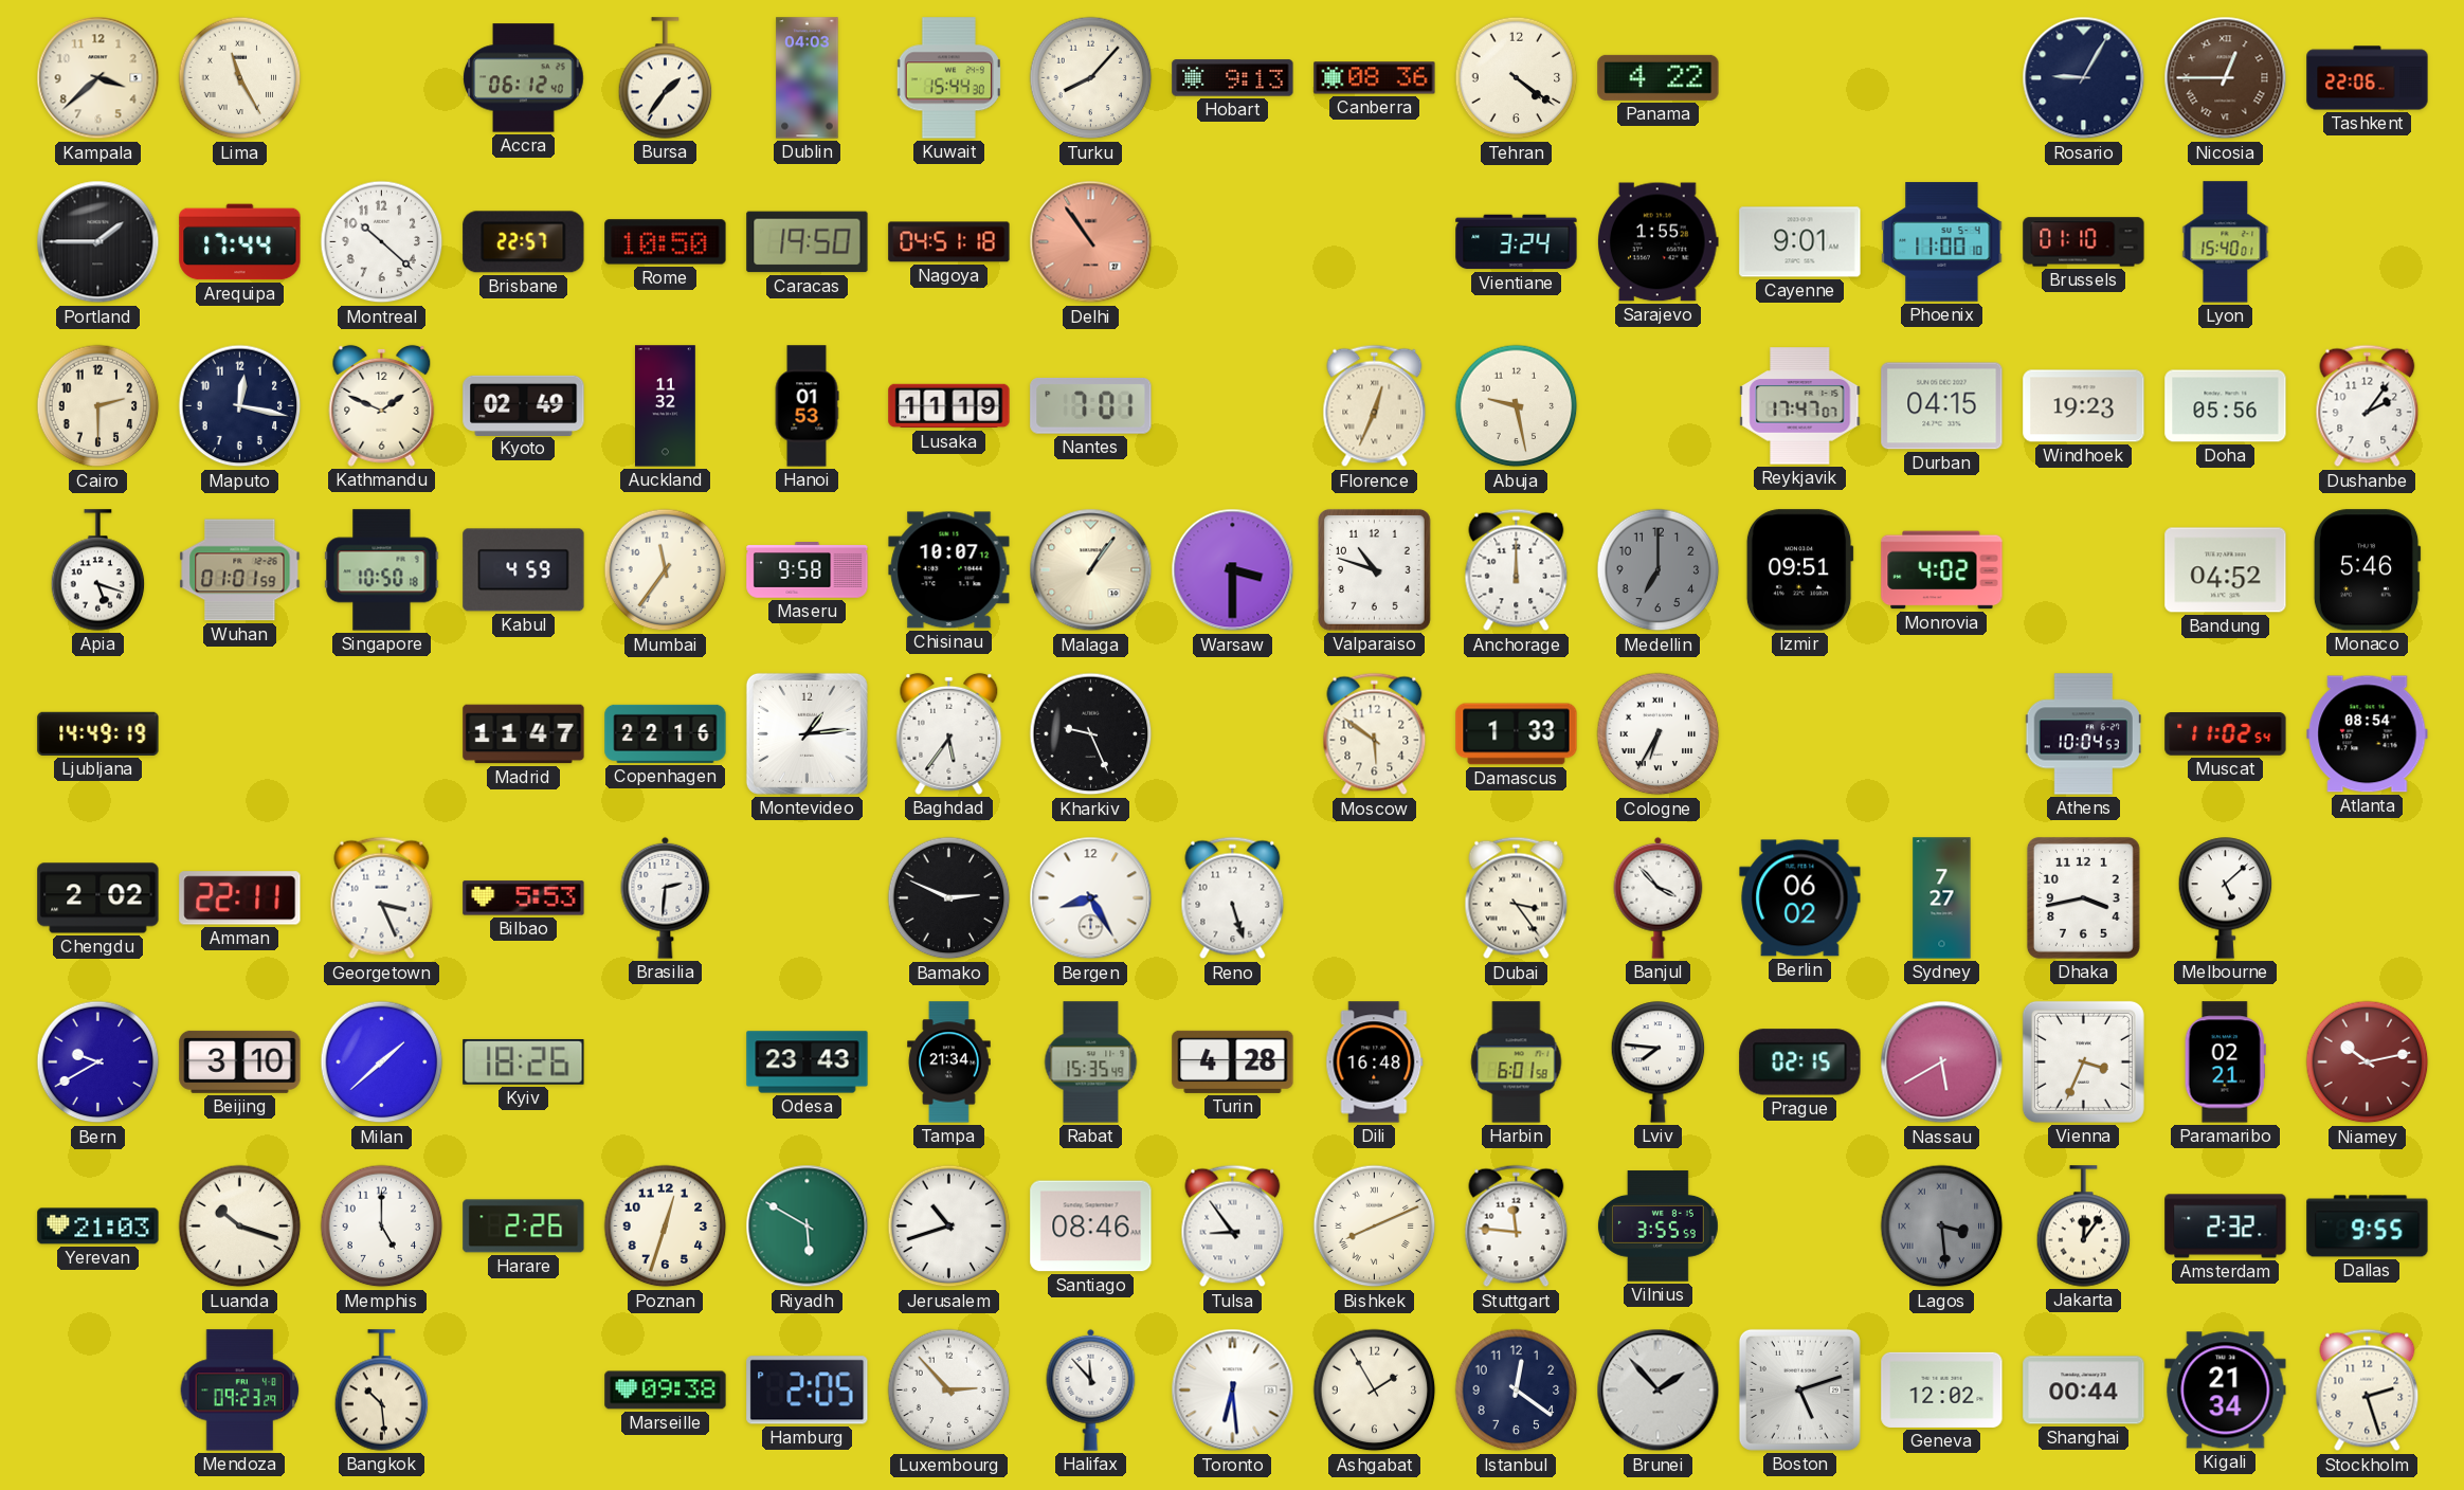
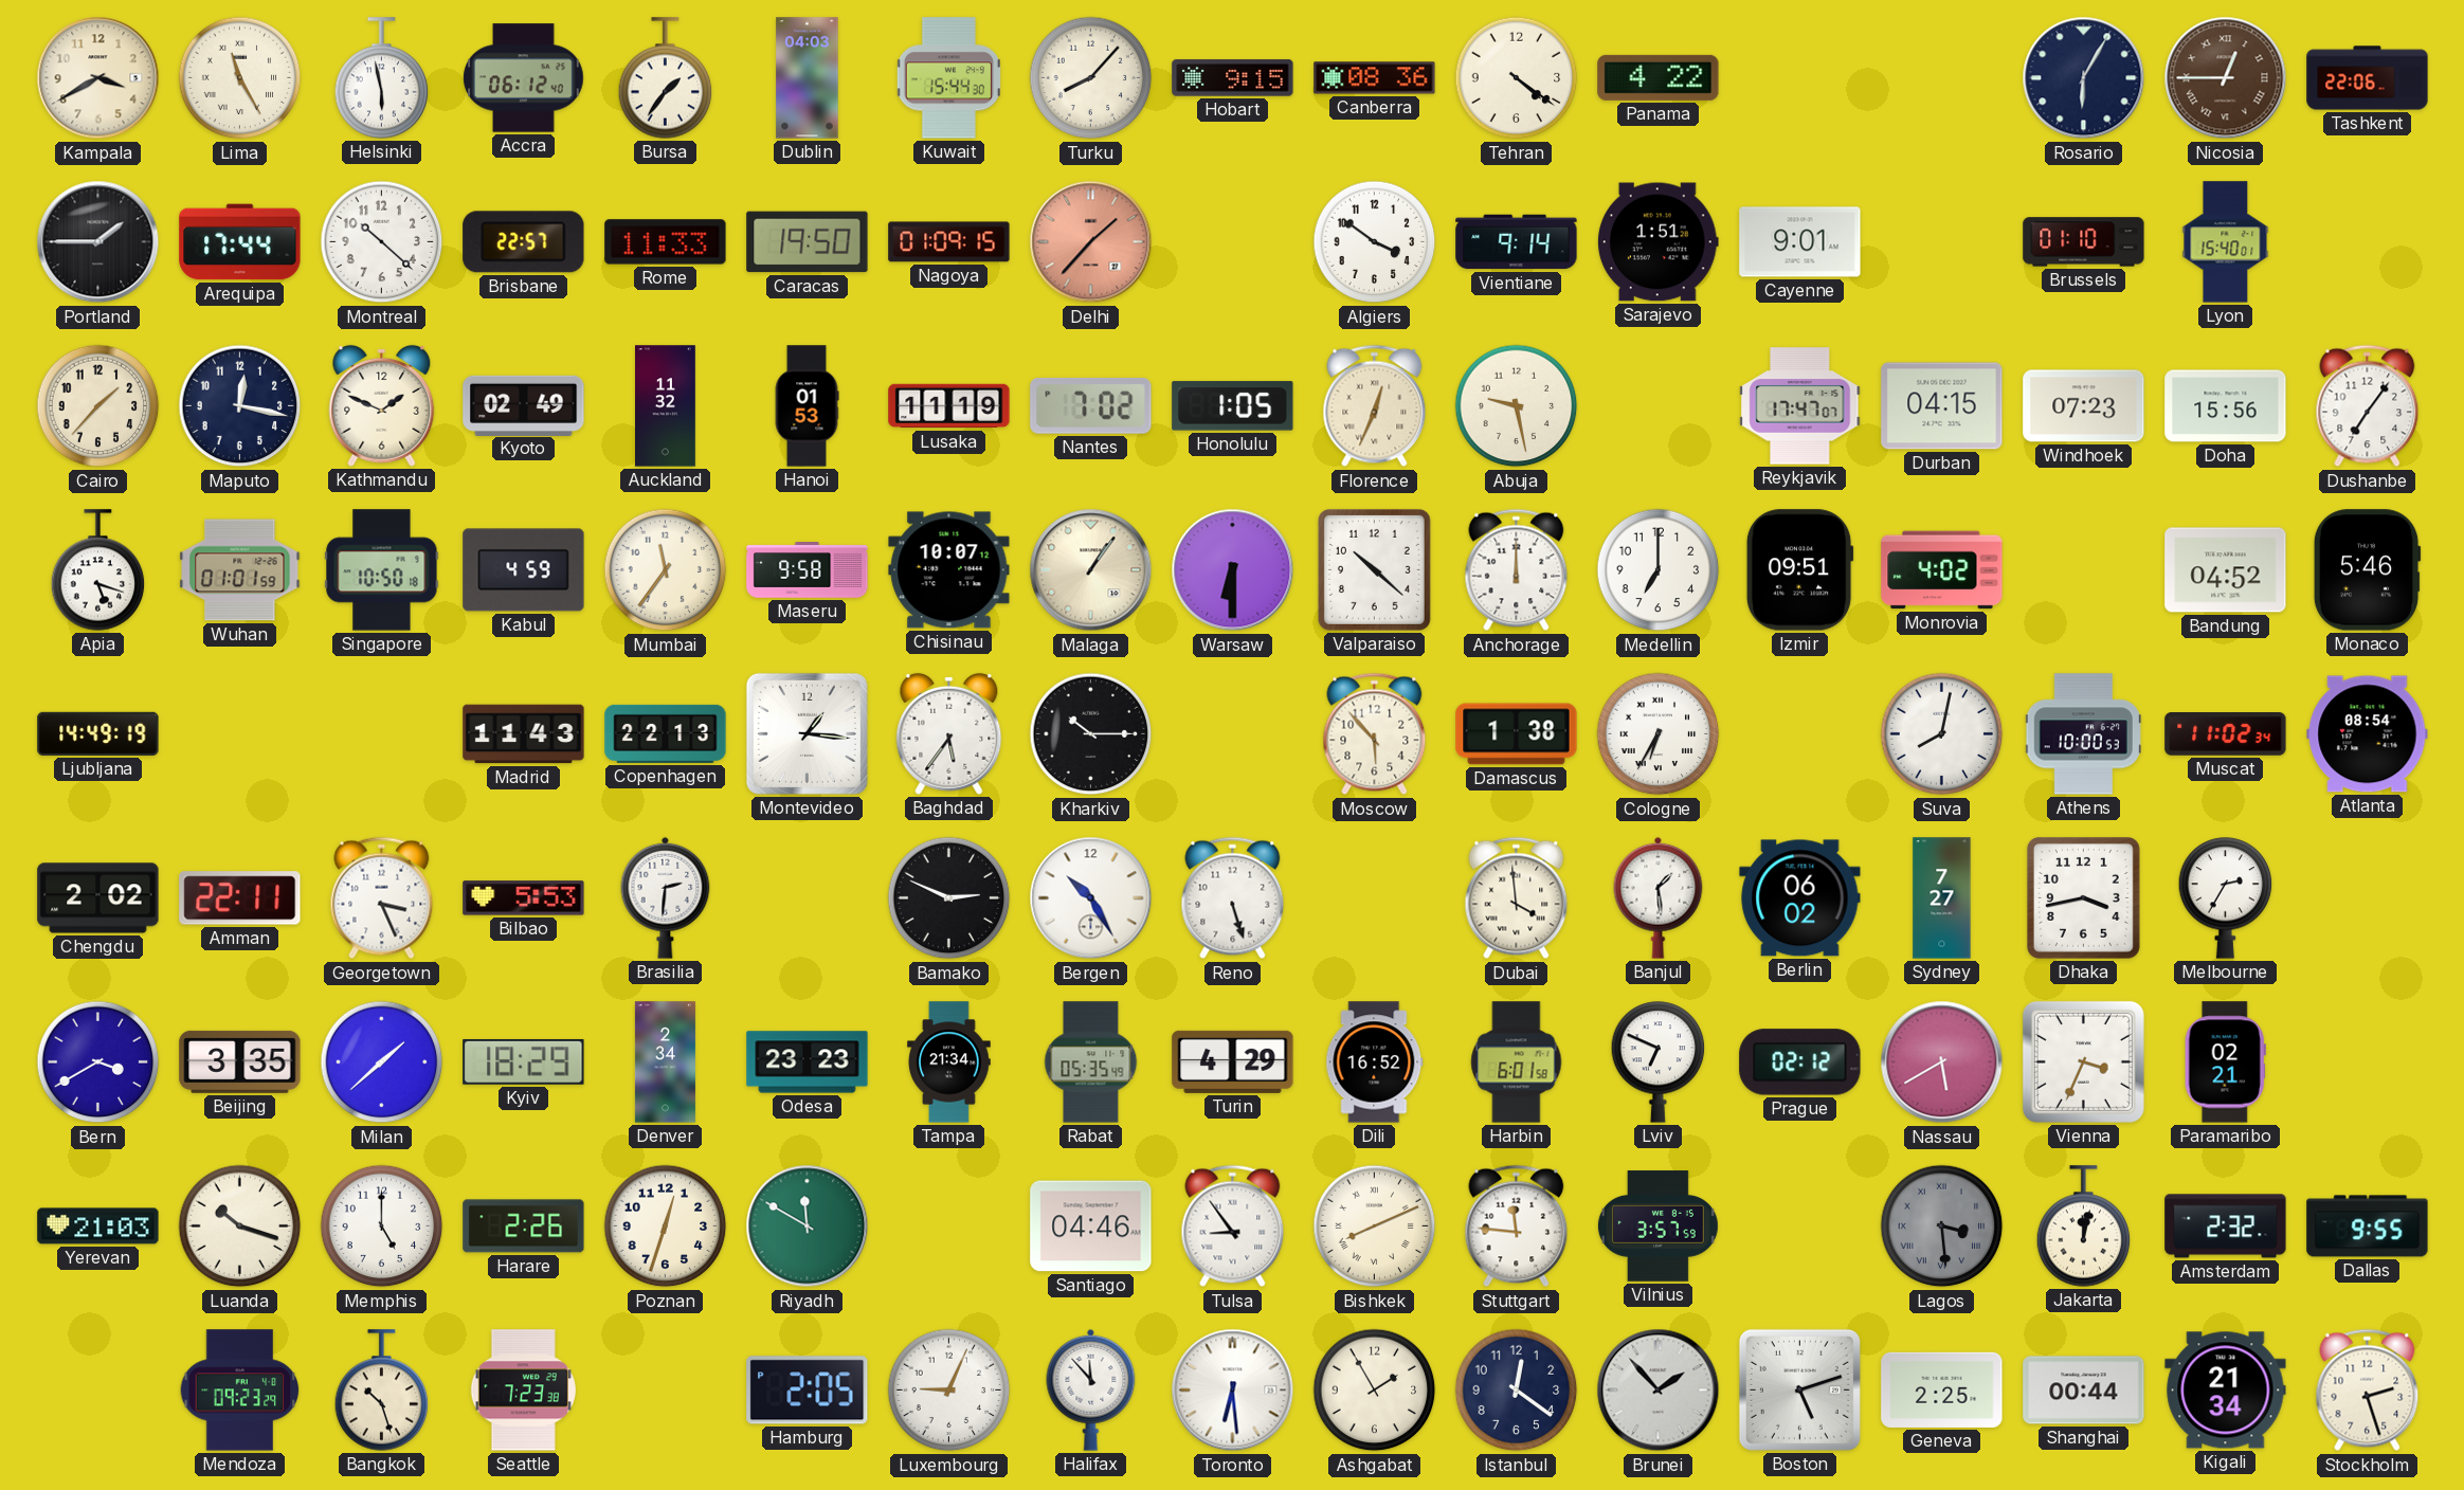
Kampala: 3:38 -> 3:40 (98, 78)
Helsinki: none -> 5:58 (382, 78)
Hobart: 9:13 -> 9:15 (1233, 78)
Rosario: 9:05 -> 6:05 (2084, 78)
Rome: 10:50 -> 11:33 (666, 242)
Nagoya: 04:51 -> 01:09 (949, 242)
Delhi: 10:54 -> 1:37 (1091, 242)
Algiers: none -> 3:51 (1375, 242)
Vientiane: 3:24 -> 9:14 (1517, 242)
Sarajevo: 1:55 -> 1:51 (1657, 242)
Phoenix: 11:00 -> none (1942, 242)
Cairo: 2:30 -> 1:37 (98, 406)
Nantes: 7:01 -> 7:02 (1091, 406)
Honolulu: none -> 1:05 (1233, 406)
Windhoek: 19:23 -> 07:23 (2084, 406)
Doha: 05:56 -> 15:56 (2226, 406)
Dushanbe: 2:06 -> 7:06 (2368, 406)
Warsaw: 3:30 -> 6:30 (1233, 570)
Valparaiso: 10:48 -> 10:22 (1374, 569)
Medellin dial: grey -> white (1659, 570)
Madrid: 11:47 -> 11:43 (524, 734)
Copenhagen: 22:16 -> 22:13 (666, 733)
Montevideo: 1:14 -> 1:16 (807, 733)
Kharkiv: 9:26 -> 10:15 (1091, 734)
Moscow: 5:51 -> 5:53 (1375, 734)
Damascus: 1:33 -> 1:38 (1517, 734)
Suva: none -> 8:02 (1942, 734)
Athens: 10:04 -> 10:00 (2083, 734)
Muscat: 11:02:54 -> 11:02:34 (2226, 734)
Bergen: 8:25 -> 10:25 (1091, 898)
Dubai: 3:24 -> 3:59 (1517, 898)
Banjul: 3:53 -> 1:29 (1659, 897)
Melbourne: 5:08 -> 2:35 (2226, 898)
Bern: 9:40 -> 3:40 (98, 1062)
Beijing: 3:10 -> 3:35 (240, 1061)
Kyiv: 18:26 -> 18:29 (524, 1062)
Denver: none -> 2:34 (665, 1062)
Odesa: 23:43 -> 23:23 (808, 1062)
Rabat: 15:35 -> 05:35 (1091, 1062)
Turin: 4:28 -> 4:29 (1233, 1061)
Dili: 16:48 -> 16:52 (1375, 1062)
Lviv: 7:46 -> 6:49 (1659, 1062)
Prague: 02:15 -> 02:12 (1800, 1062)
Niamey: 10:13 -> none (2368, 1062)
Riyadh: 5:50 -> 11:50 (808, 1226)
Jerusalem: 10:42 -> none (949, 1226)
Santiago: 08:46 -> 04:46 (1091, 1226)
Vilnius: 3:55 -> 3:57 (1657, 1226)
Jakarta: 12:06 -> 12:02 (2084, 1226)
Bangkok: 10:29 -> 10:27 (382, 1391)
Seattle: none -> 7:23 (523, 1391)
Marseille: 09:38 -> none (666, 1391)
Luxembourg: 2:53 -> 9:04 (949, 1391)
Geneva: 12:02 -> 2:25 (1942, 1389)
